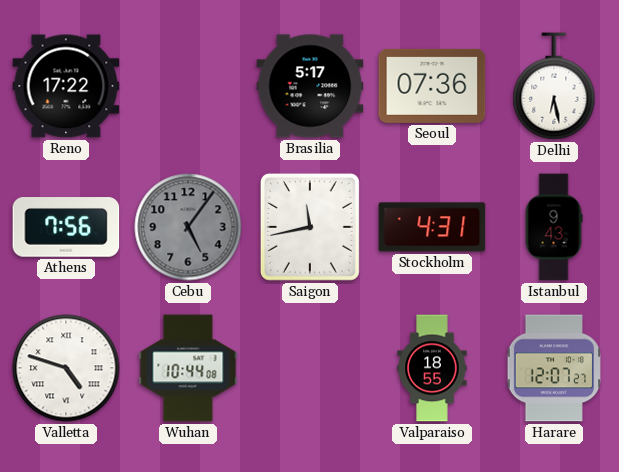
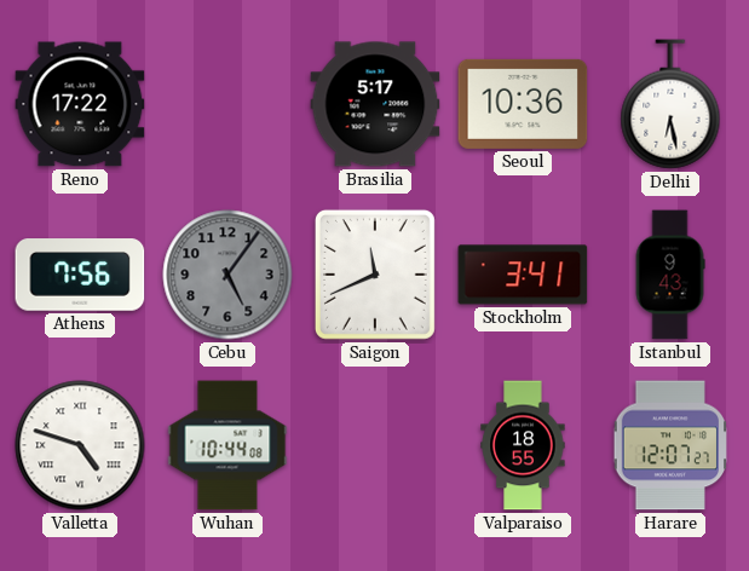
Seoul: 07:36 -> 10:36 (523, 104)
Saigon: 11:43 -> 11:41 (375, 275)
Stockholm: 4:31 -> 3:41 (523, 275)
